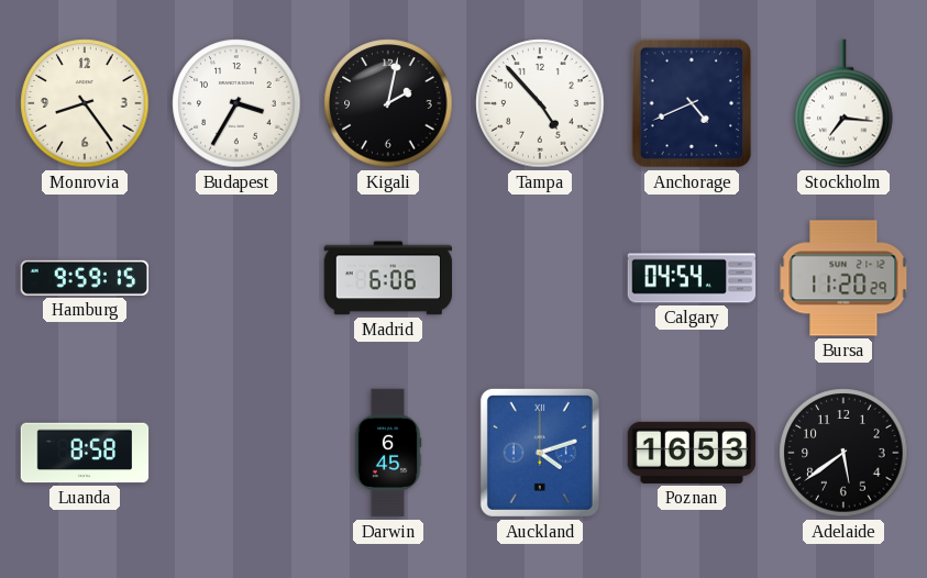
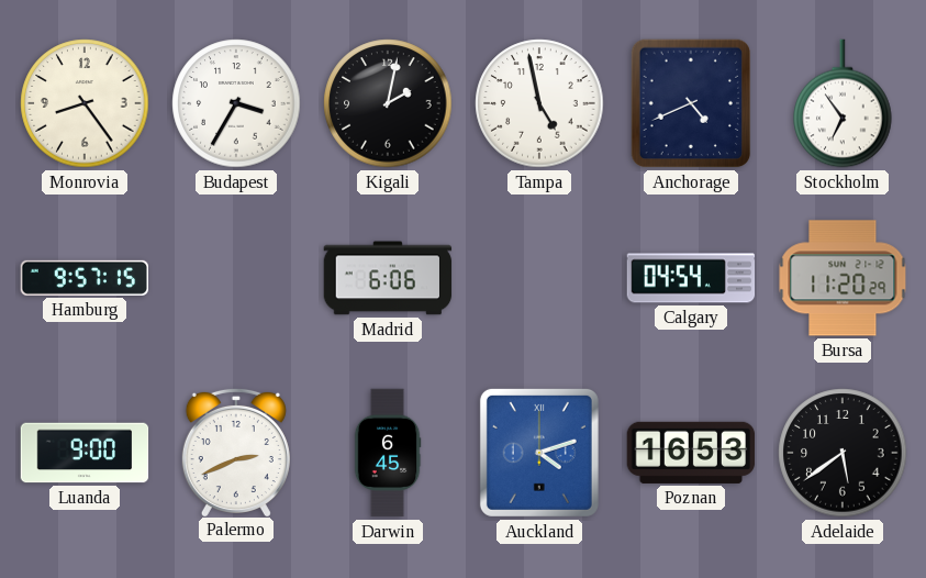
Tampa: 4:53 -> 4:58 (539, 103)
Stockholm: 7:16 -> 6:54 (843, 103)
Hamburg: 9:59 -> 9:57 (85, 278)
Luanda: 8:58 -> 9:00 (85, 453)
Palermo: none -> 2:41 (236, 452)
